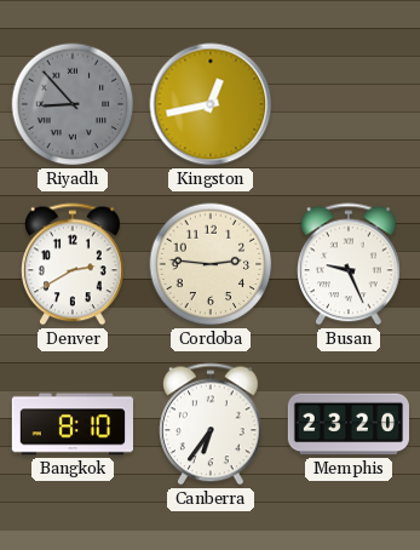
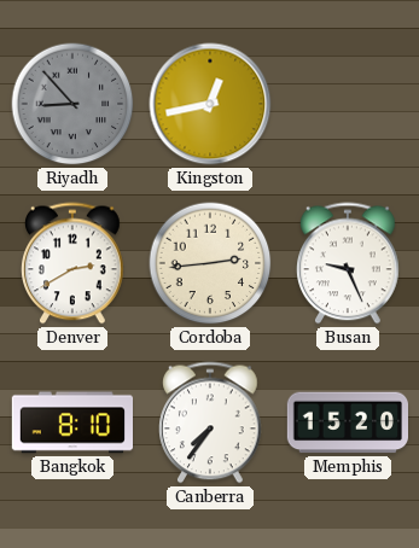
Cordoba: 2:46 -> 2:44 (210, 263)
Canberra: 6:36 -> 7:36 (211, 422)
Memphis: 23:20 -> 15:20 (347, 422)
